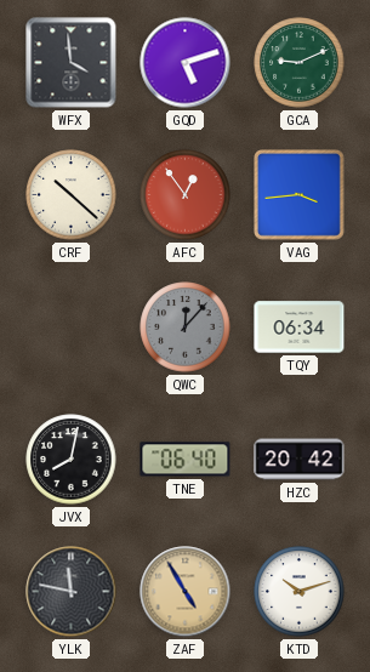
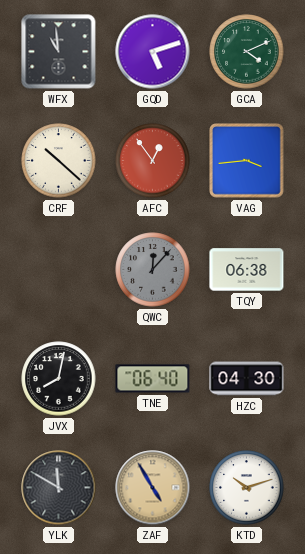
WFX: 3:59 -> 10:59 (59, 52)
GCA: 9:11 -> 4:11 (247, 52)
TQY: 06:34 -> 06:38 (247, 270)
HZC: 20:42 -> 04:30 (247, 379)
YLK: 11:47 -> 11:50 (59, 488)
